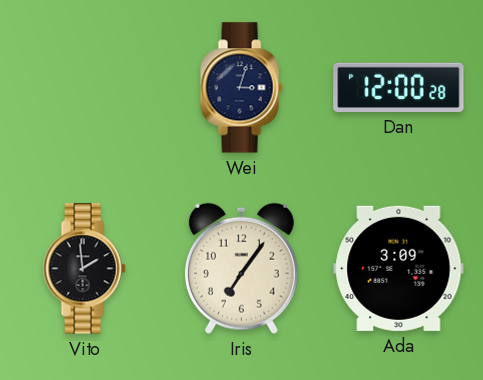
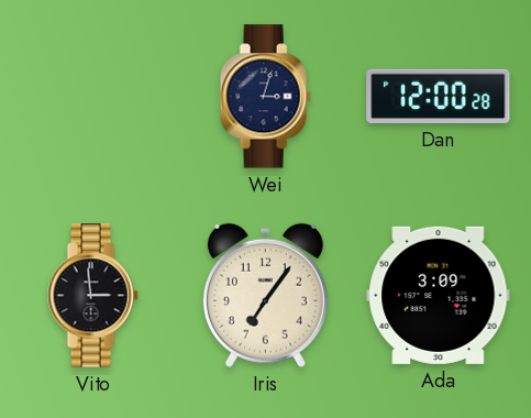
Vito: 1:59 -> 2:59 (92, 296)
